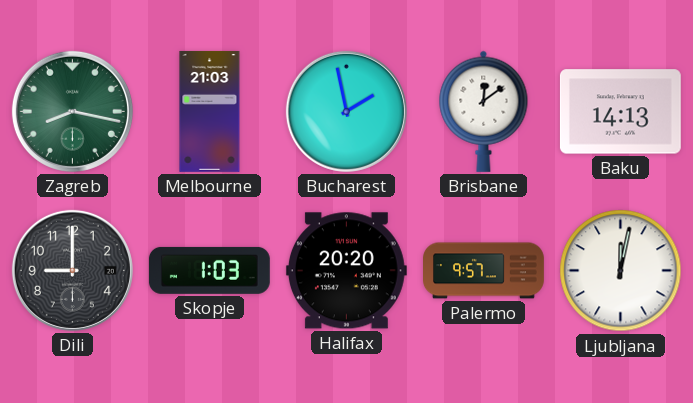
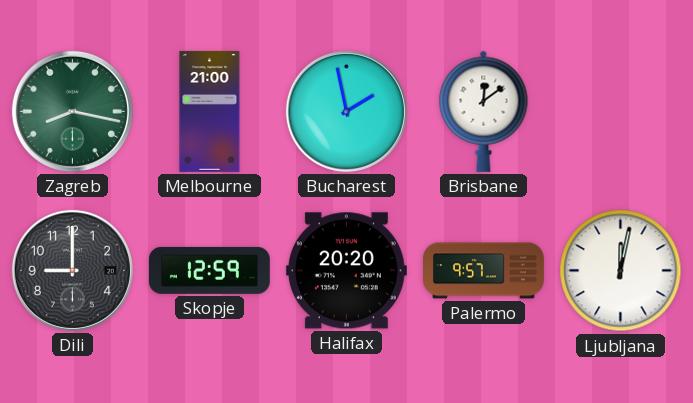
Melbourne: 21:03 -> 21:00 (210, 111)
Baku: 14:13 -> none (620, 112)
Skopje: 1:03 -> 12:59 (209, 270)
